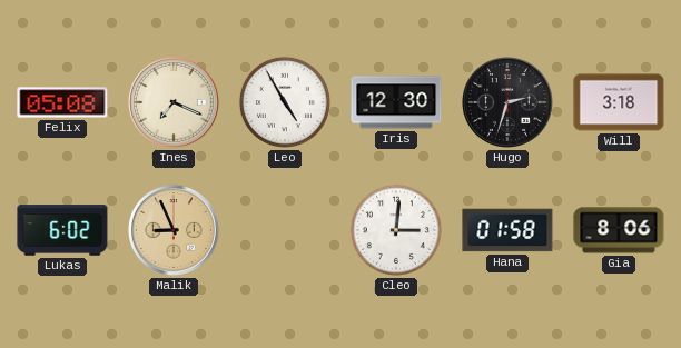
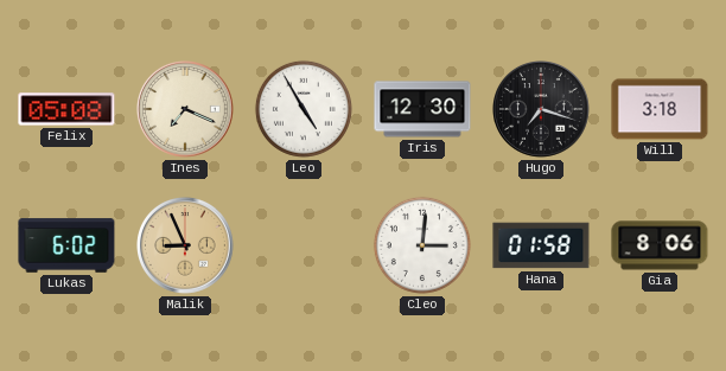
Hugo: 2:33 -> 7:18 (542, 110)
